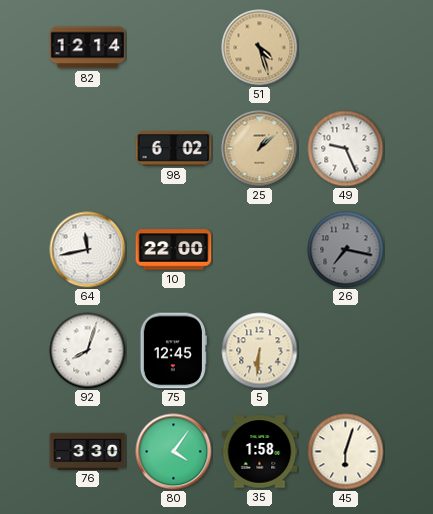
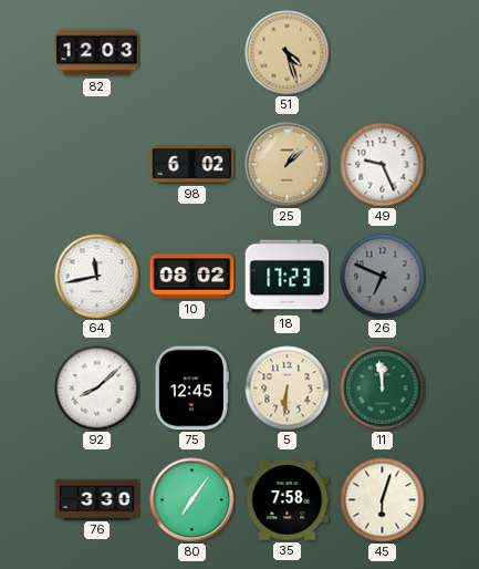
82: 12:14 -> 12:03 (97, 53)
10: 22:00 -> 08:02 (192, 277)
18: none -> 17:23 (288, 277)
26: 7:17 -> 6:49 (383, 277)
92: 8:03 -> 8:08 (97, 389)
11: none -> 11:59 (383, 389)
80: 4:06 -> 7:06 (192, 500)
35: 1:58 -> 7:58 (288, 500)
